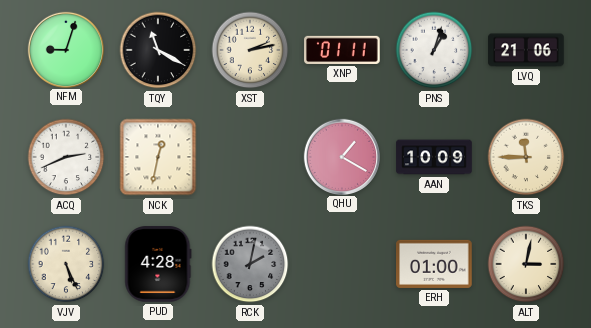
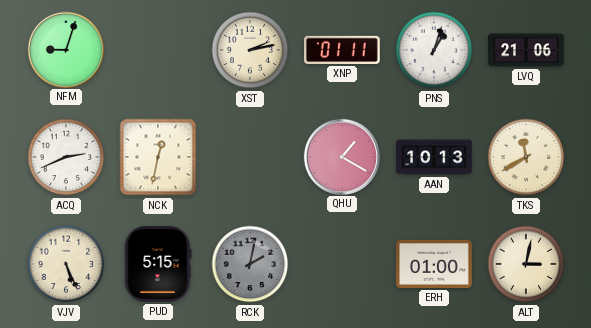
TQY: 11:20 -> none (158, 50)
AAN: 10:09 -> 10:13 (434, 157)
TKS: 11:45 -> 11:40 (526, 157)
PUD: 4:28 -> 5:15 (158, 264)
